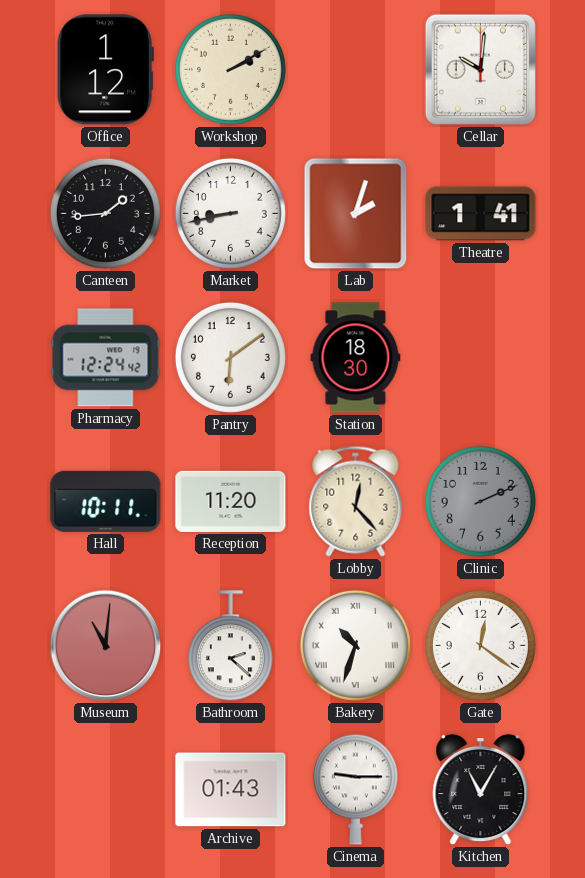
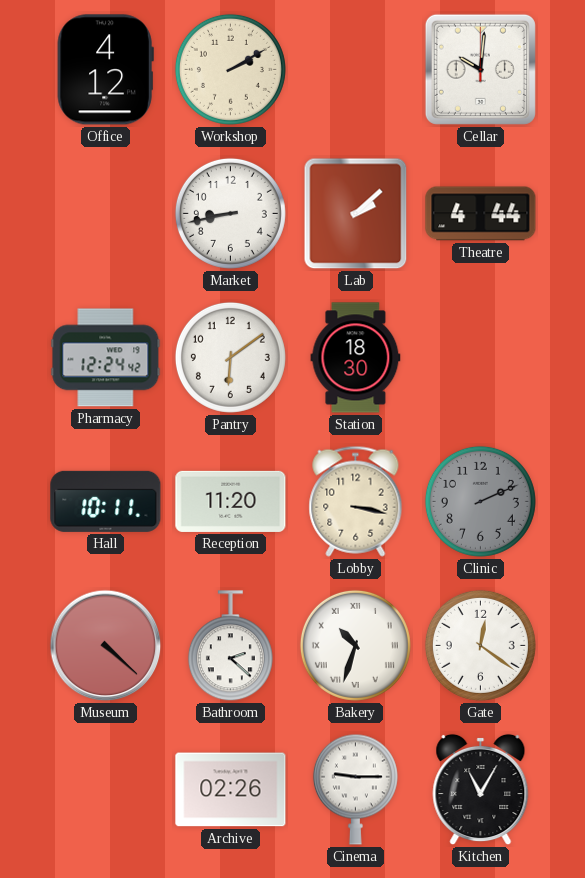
Office: 1:12 -> 4:12 (105, 70)
Canteen: 1:44 -> none (105, 213)
Lab: 2:03 -> 2:08 (356, 214)
Theatre: 1:41 -> 4:44 (481, 214)
Lobby: 12:23 -> 3:17 (356, 501)
Museum: 11:01 -> 4:22 (106, 646)
Archive: 01:43 -> 02:26 (231, 790)
